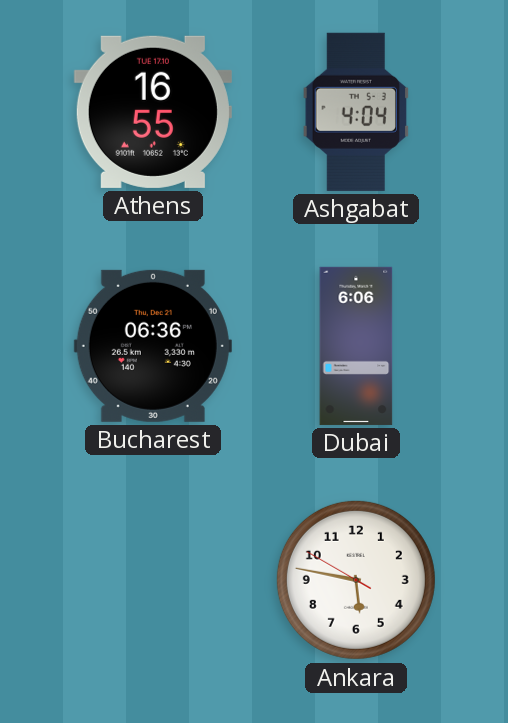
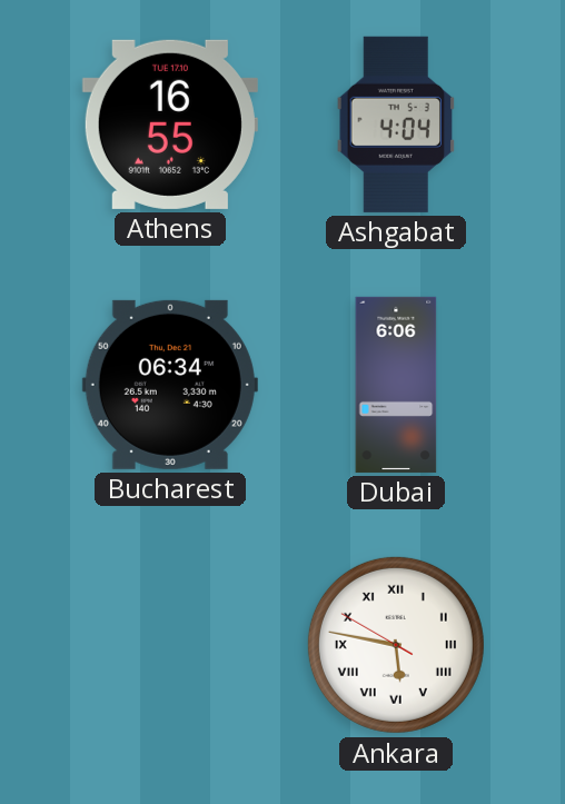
Bucharest: 06:36 -> 06:34 (170, 385)
Ankara numerals: Arabic -> Roman (396, 645)
